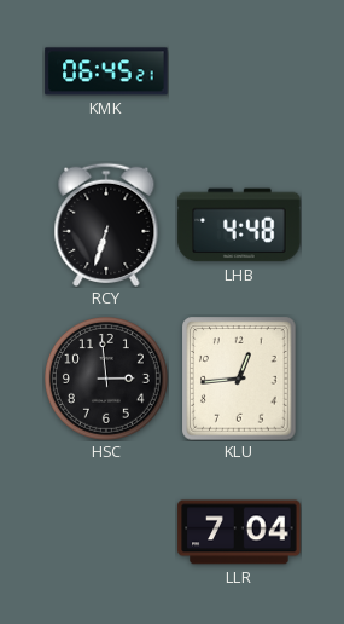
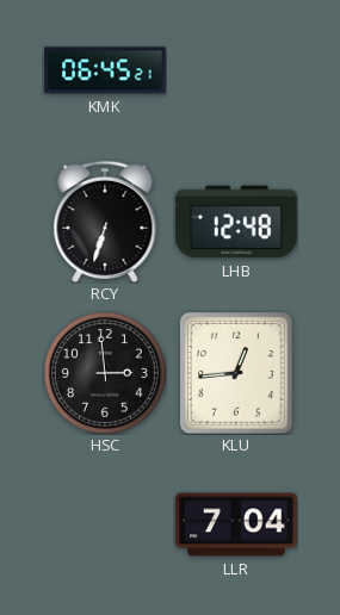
LHB: 4:48 -> 12:48 (236, 222)
